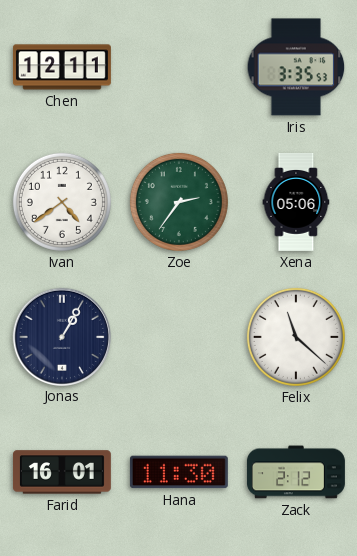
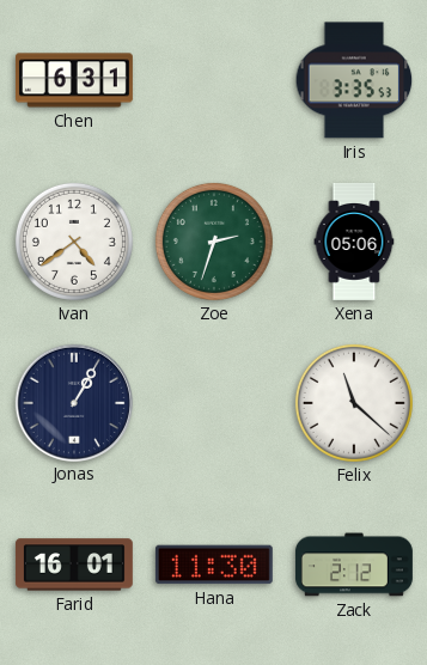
Chen: 12:11 -> 6:31 (74, 80)
Zoe: 2:36 -> 2:33 (214, 242)
